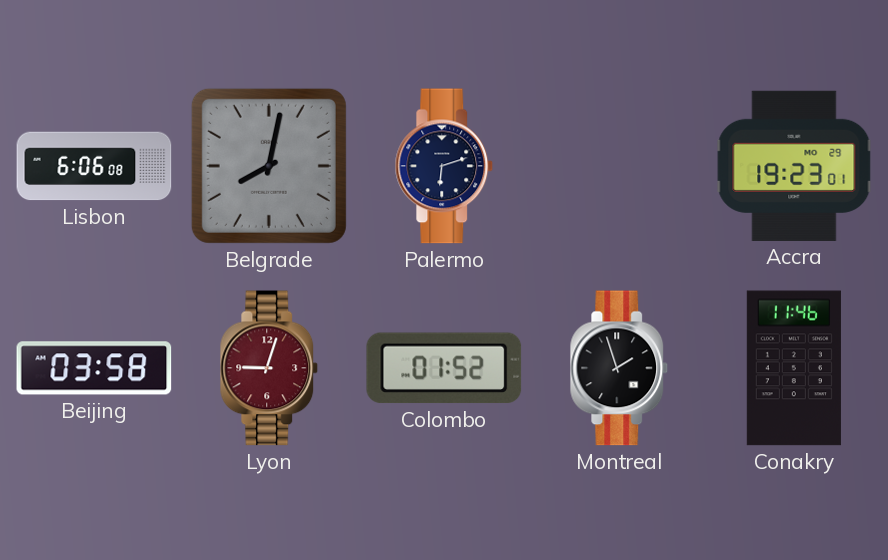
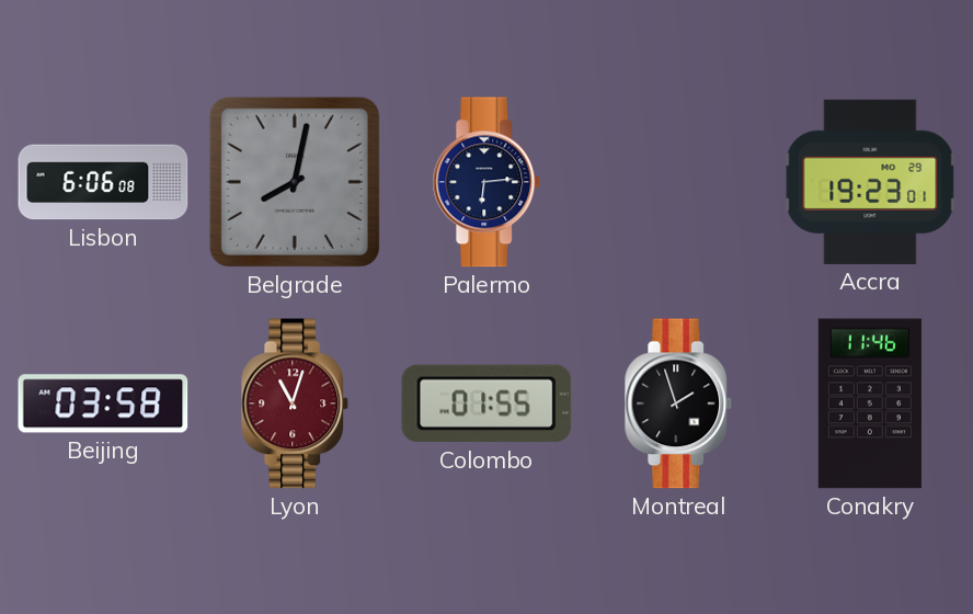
Palermo: 6:12 -> 6:14 (486, 182)
Lyon: 9:03 -> 11:03 (295, 403)
Colombo: 01:52 -> 01:55 (486, 403)
